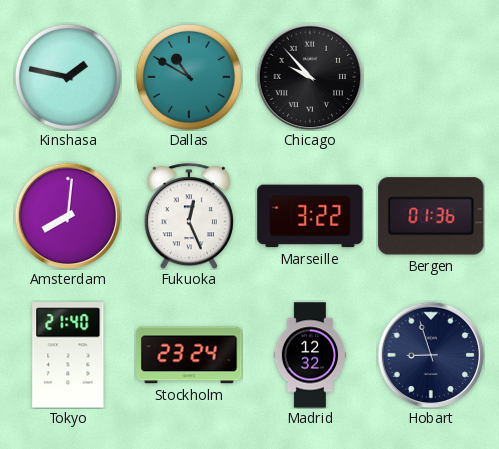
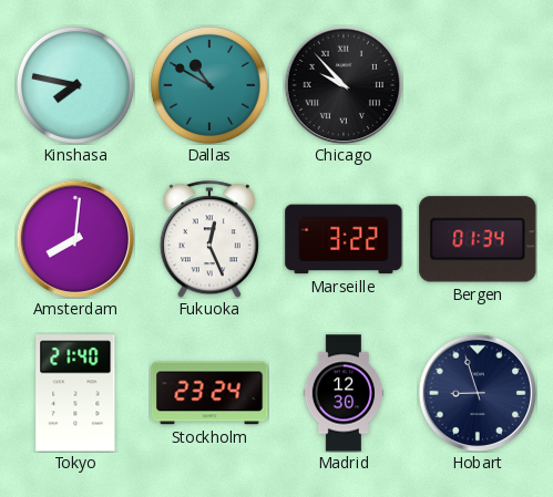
Kinshasa: 1:47 -> 7:47 (75, 85)
Bergen: 01:36 -> 01:34 (478, 239)
Madrid: 12:32 -> 12:30 (344, 393)
